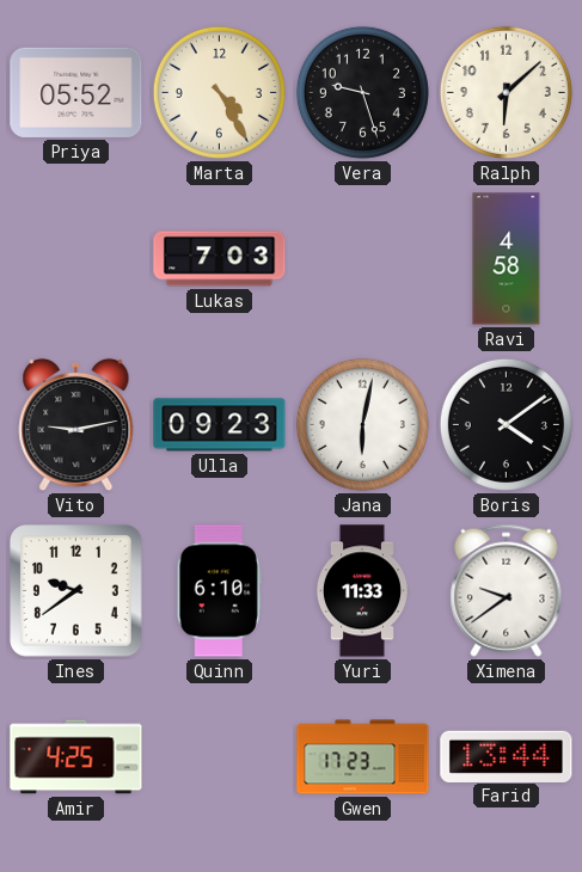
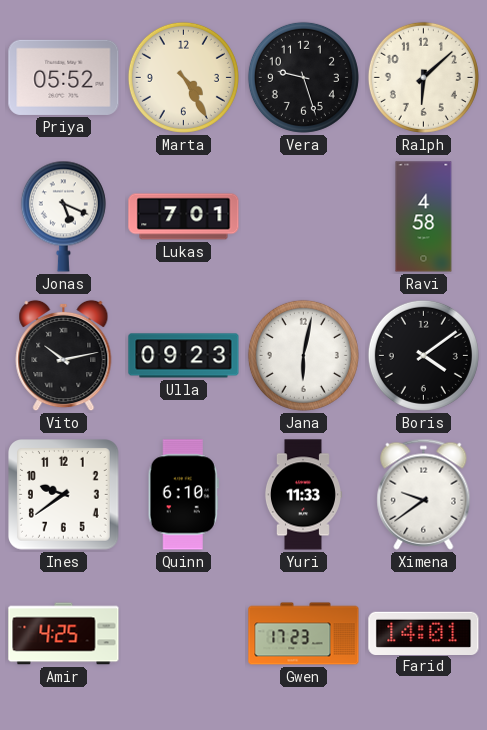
Jonas: none -> 5:19 (63, 216)
Lukas: 7:03 -> 7:01 (184, 217)
Vito: 9:13 -> 10:13 (64, 356)
Farid: 13:44 -> 14:01 (424, 633)
